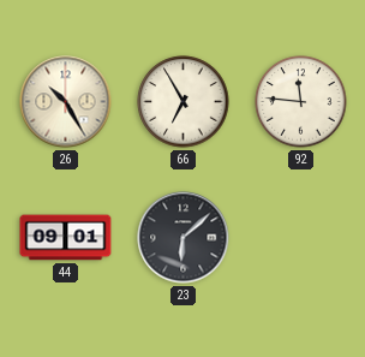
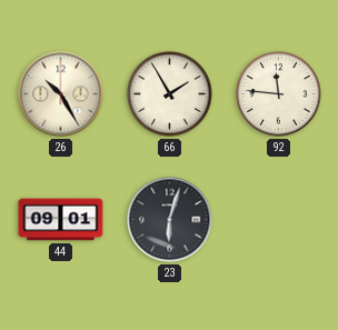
66: 6:55 -> 1:55 (170, 94)
23: 6:08 -> 6:03 (170, 220)
